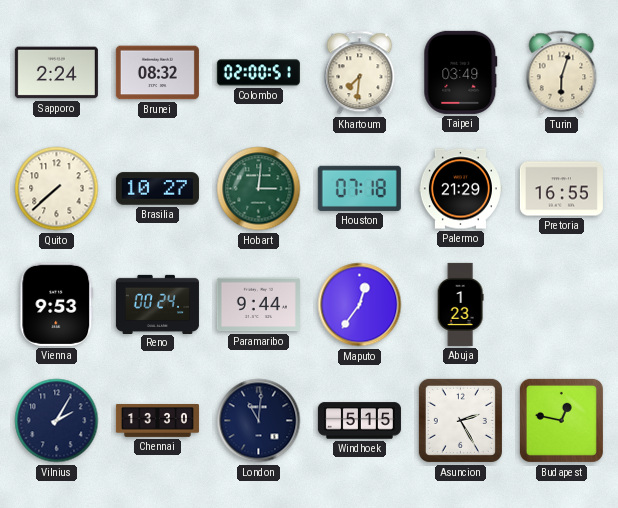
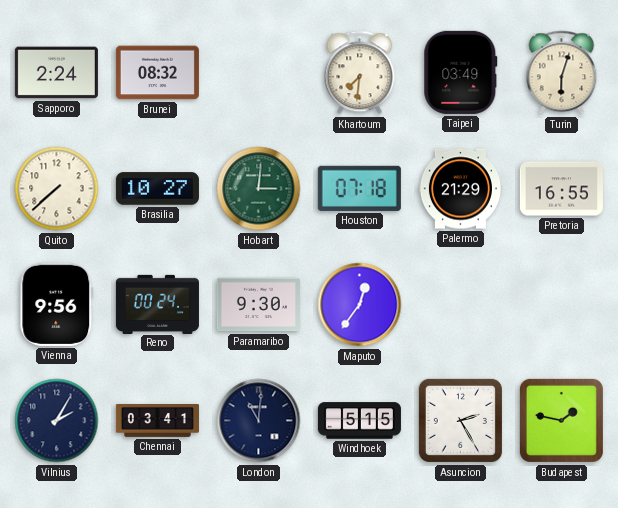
Colombo: 02:00 -> none (258, 73)
Vienna: 9:53 -> 9:56 (57, 304)
Paramaribo: 9:44 -> 9:30 (258, 305)
Abuja: 1:23 -> none (460, 304)
Chennai: 13:30 -> 03:41 (157, 421)
Budapest: 12:47 -> 1:47 (561, 420)
